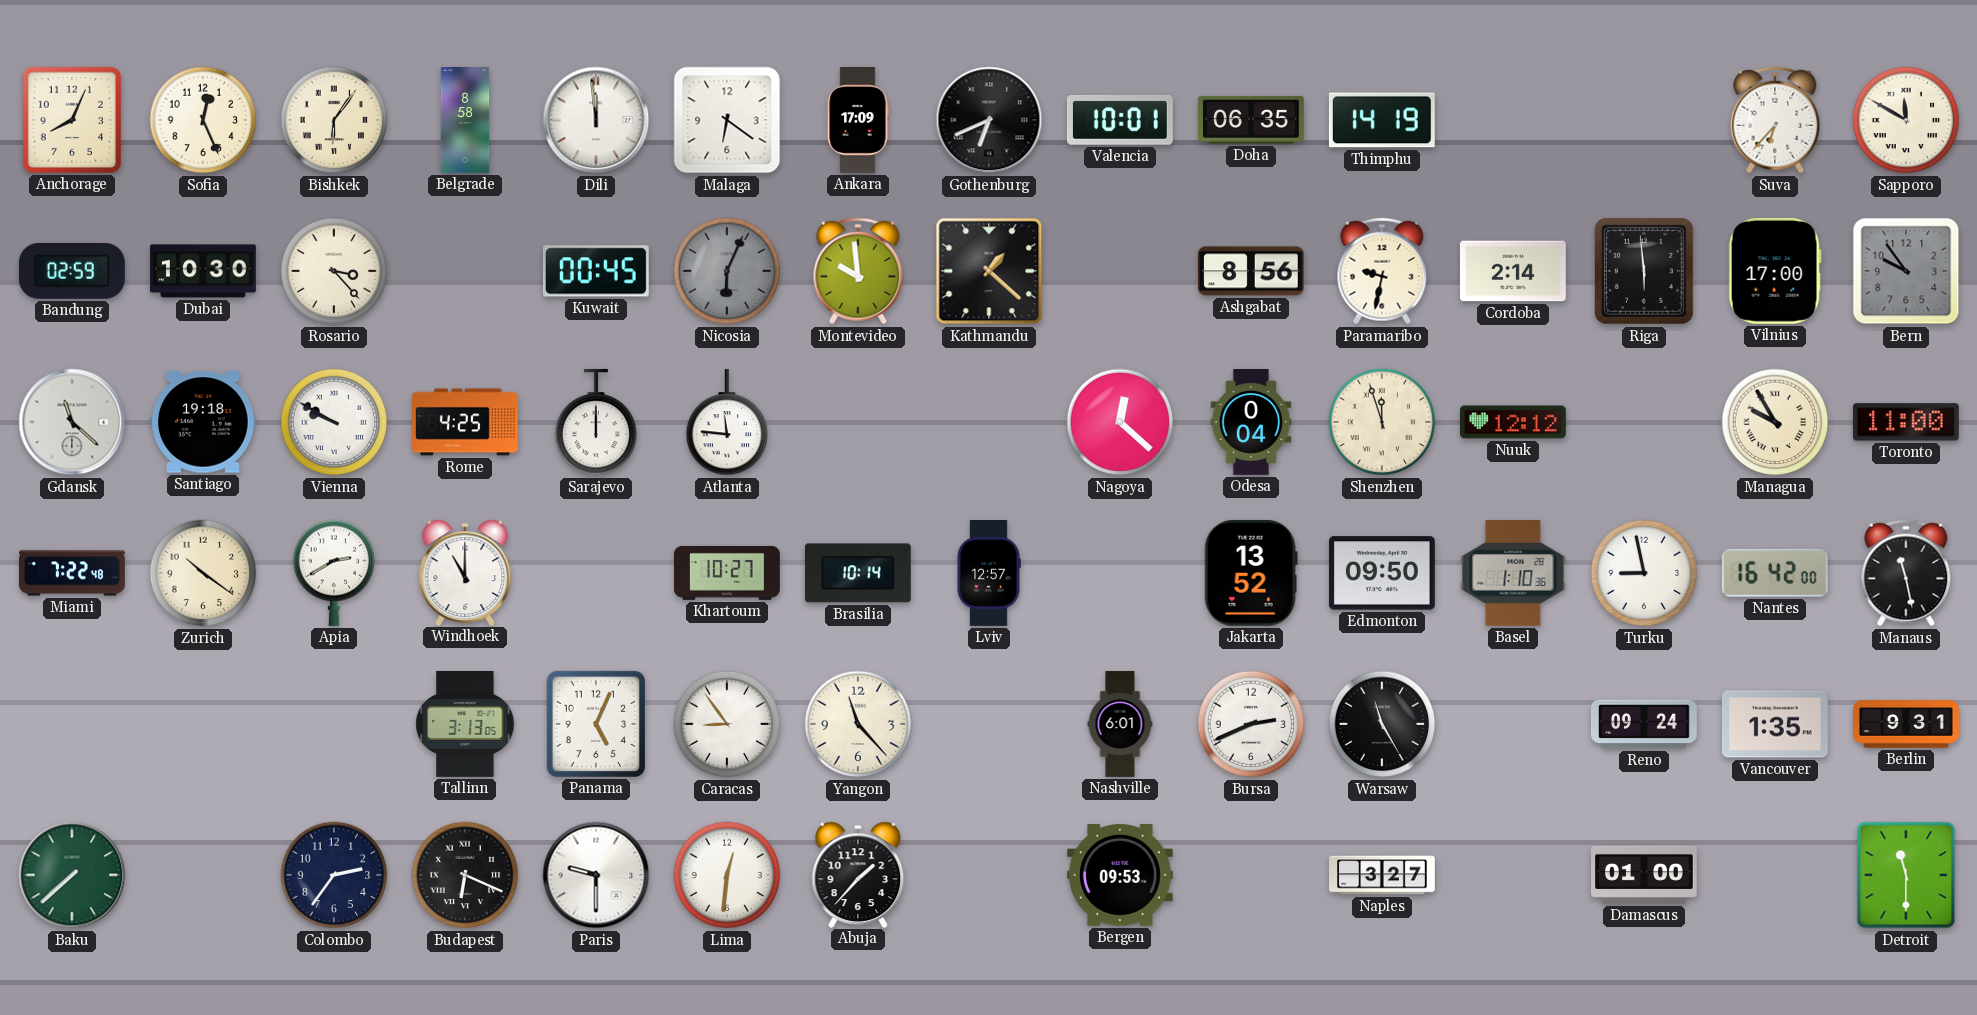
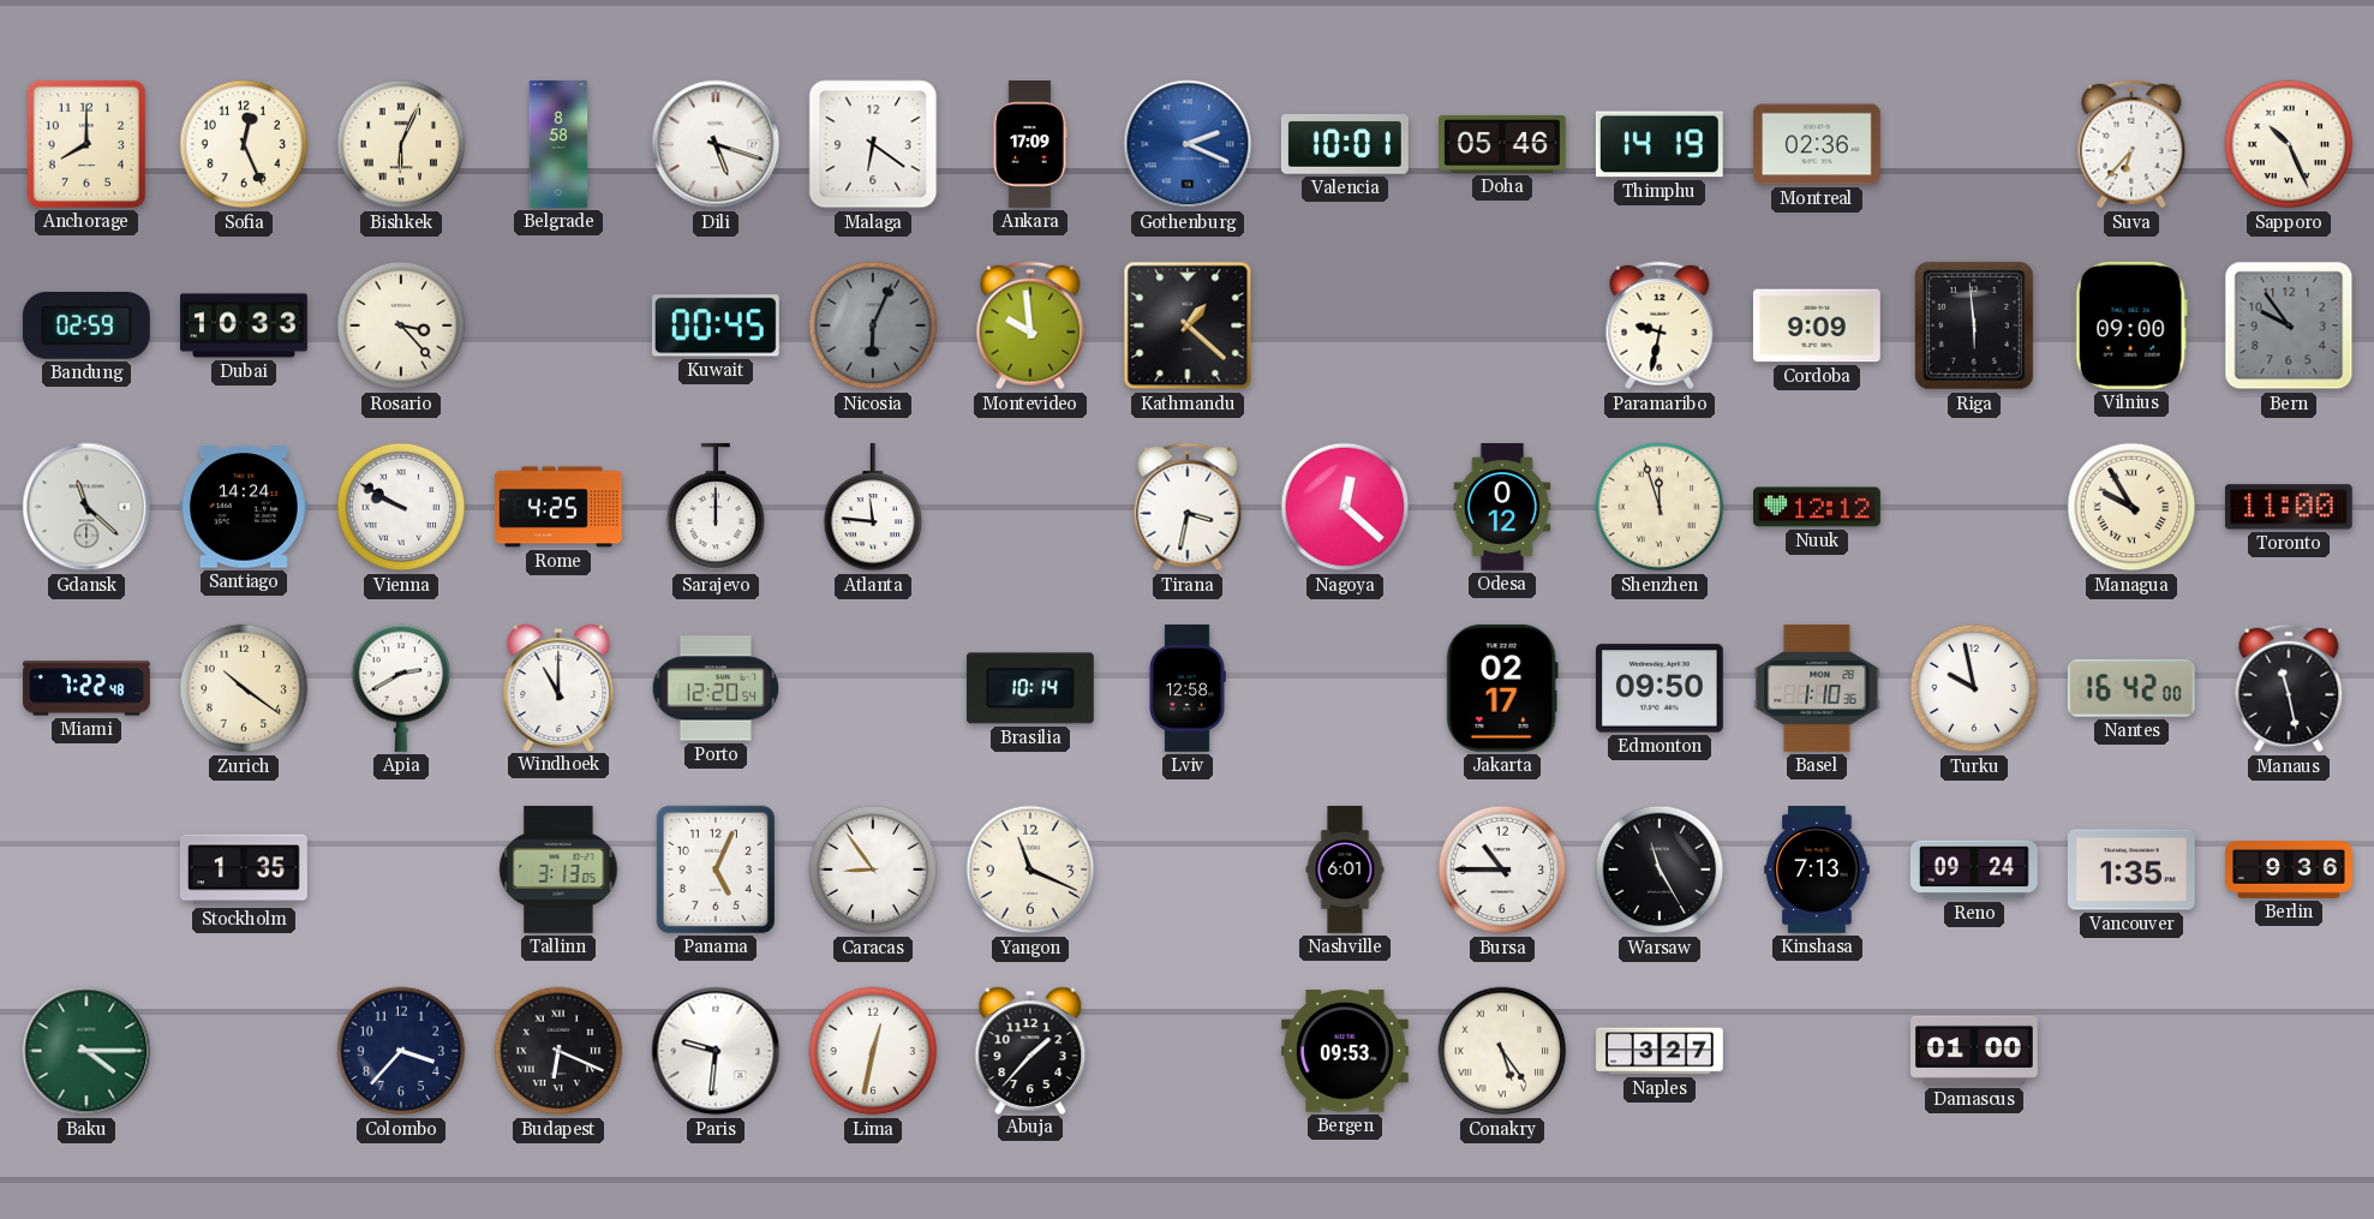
Anchorage: 8:04 -> 8:00 (86, 144)
Bishkek: 6:06 -> 6:04 (401, 144)
Dili: 11:59 -> 5:18 (716, 144)
Gothenburg: 6:41 -> 2:19 (1188, 144)
Gothenburg dial: black -> blue (1188, 144)
Doha: 06:35 -> 05:46 (1503, 144)
Montreal: none -> 02:36 (1817, 144)
Sapporo: 11:50 -> 10:26 (2289, 144)
Dubai: 10:30 -> 10:33 (245, 325)
Ashgabat: 8:56 -> none (1251, 271)
Cordoba: 2:14 -> 9:09 (1817, 325)
Vilnius: 17:00 -> 09:00 (2131, 325)
Santiago: 19:18 -> 14:24 (244, 507)
Tirana: none -> 3:32 (1188, 507)
Odesa: 0:04 -> 0:12 (1502, 508)
Porto: none -> 12:20 (716, 688)
Khartoum: 10:27 -> none (728, 573)
Lviv: 12:57 -> 12:58 (1188, 689)
Jakarta: 13:52 -> 02:17 (1502, 688)
Turku: 8:58 -> 9:58 (1974, 688)
Stockholm: none -> 1:35 (244, 870)
Yangon: 11:23 -> 11:19 (1030, 870)
Bursa: 2:41 -> 10:45 (1502, 870)
Kinshasa: none -> 7:13 (1817, 871)
Berlin: 9:31 -> 9:36 (2290, 870)
Baku: 7:38 -> 4:15 (86, 1051)
Colombo: 2:36 -> 3:37 (401, 1051)
Paris: 9:30 -> 9:31 (716, 1051)
Lima: 12:31 -> 12:32 (873, 1051)
Conakry: none -> 5:24 (1502, 1051)
Detroit: 11:30 -> none (1906, 875)
